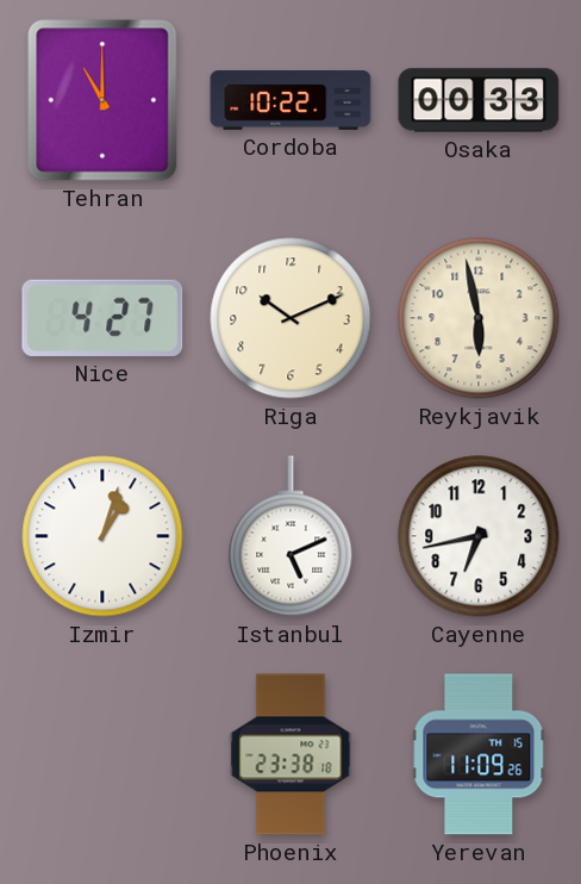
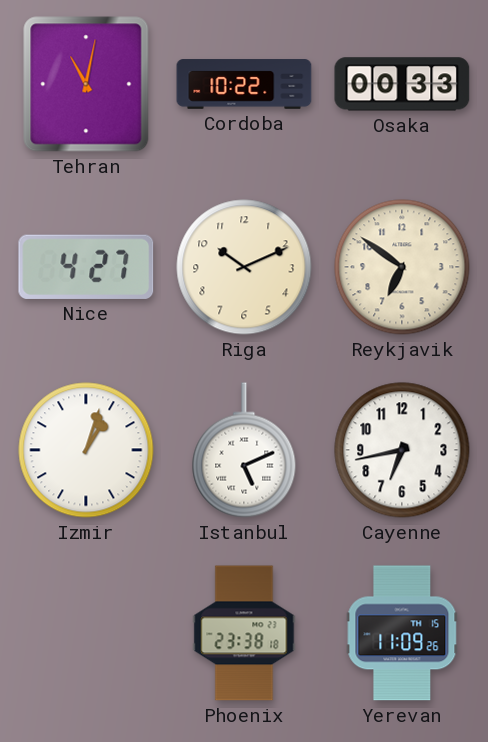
Tehran: 11:00 -> 11:02 (86, 84)
Reykjavik: 5:58 -> 6:51 (402, 267)
